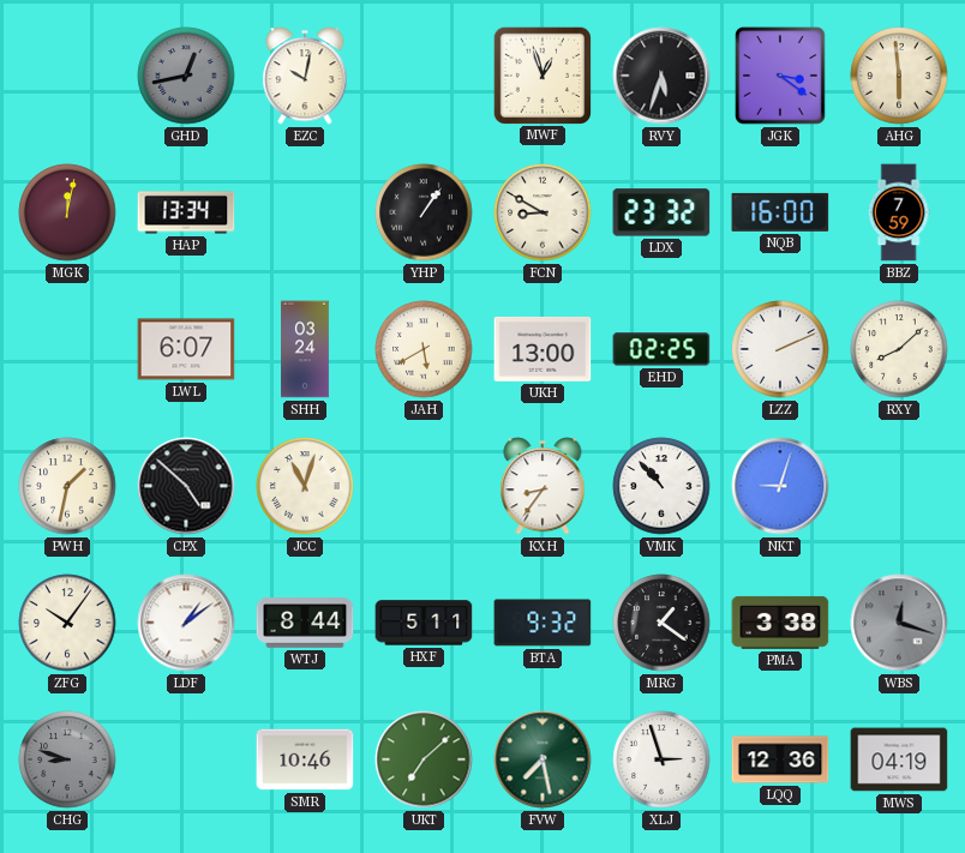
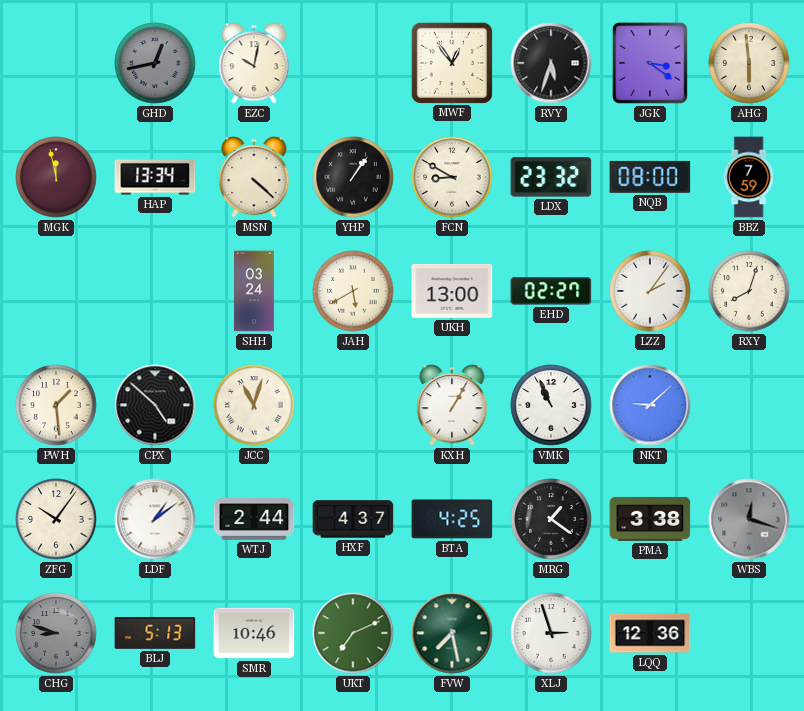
MWF: 12:57 -> 12:54 (451, 62)
MGK: 12:02 -> 11:58 (56, 177)
MSN: none -> 4:22 (254, 177)
NQB: 16:00 -> 08:00 (650, 177)
LWL: 6:07 -> none (186, 349)
EHD: 02:25 -> 02:27 (551, 291)
LZZ: 2:11 -> 2:06 (650, 291)
RXY: 8:08 -> 8:03 (749, 291)
PWH: 1:32 -> 1:29 (56, 405)
KXH: 8:36 -> 1:05 (452, 405)
VMK: 10:53 -> 10:56 (551, 405)
NKT: 9:03 -> 9:08 (650, 405)
WTJ: 8:44 -> 2:44 (254, 519)
HXF: 5:11 -> 4:37 (353, 519)
BTA: 9:32 -> 4:25 (452, 519)
BLJ: none -> 5:13 (155, 634)
UKT: 7:08 -> 7:11 (353, 633)
MWS: 04:19 -> none (899, 759)
